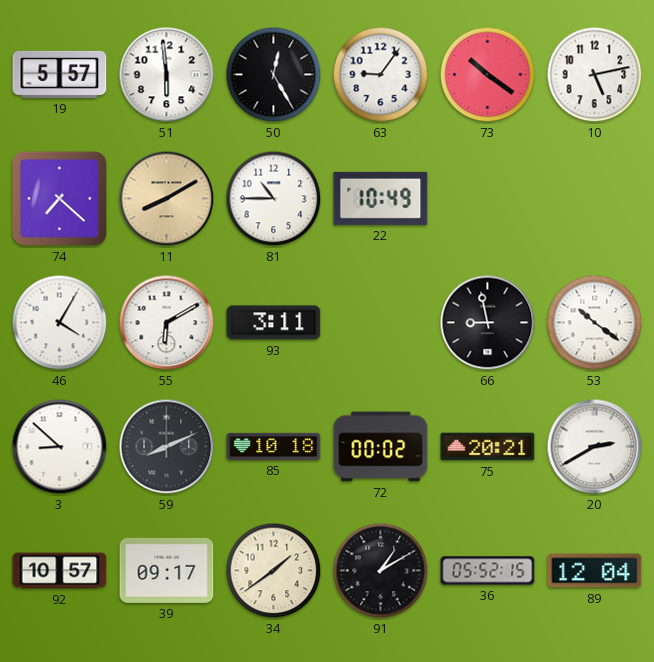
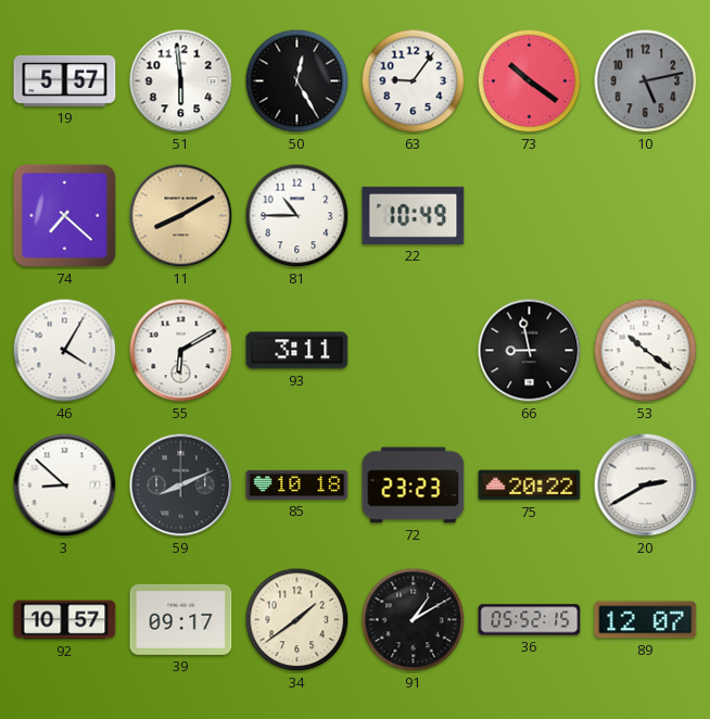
10 dial: white -> grey (646, 81)
72: 00:02 -> 23:23 (414, 485)
75: 20:21 -> 20:22 (530, 485)
89: 12:04 -> 12:07 (646, 620)
